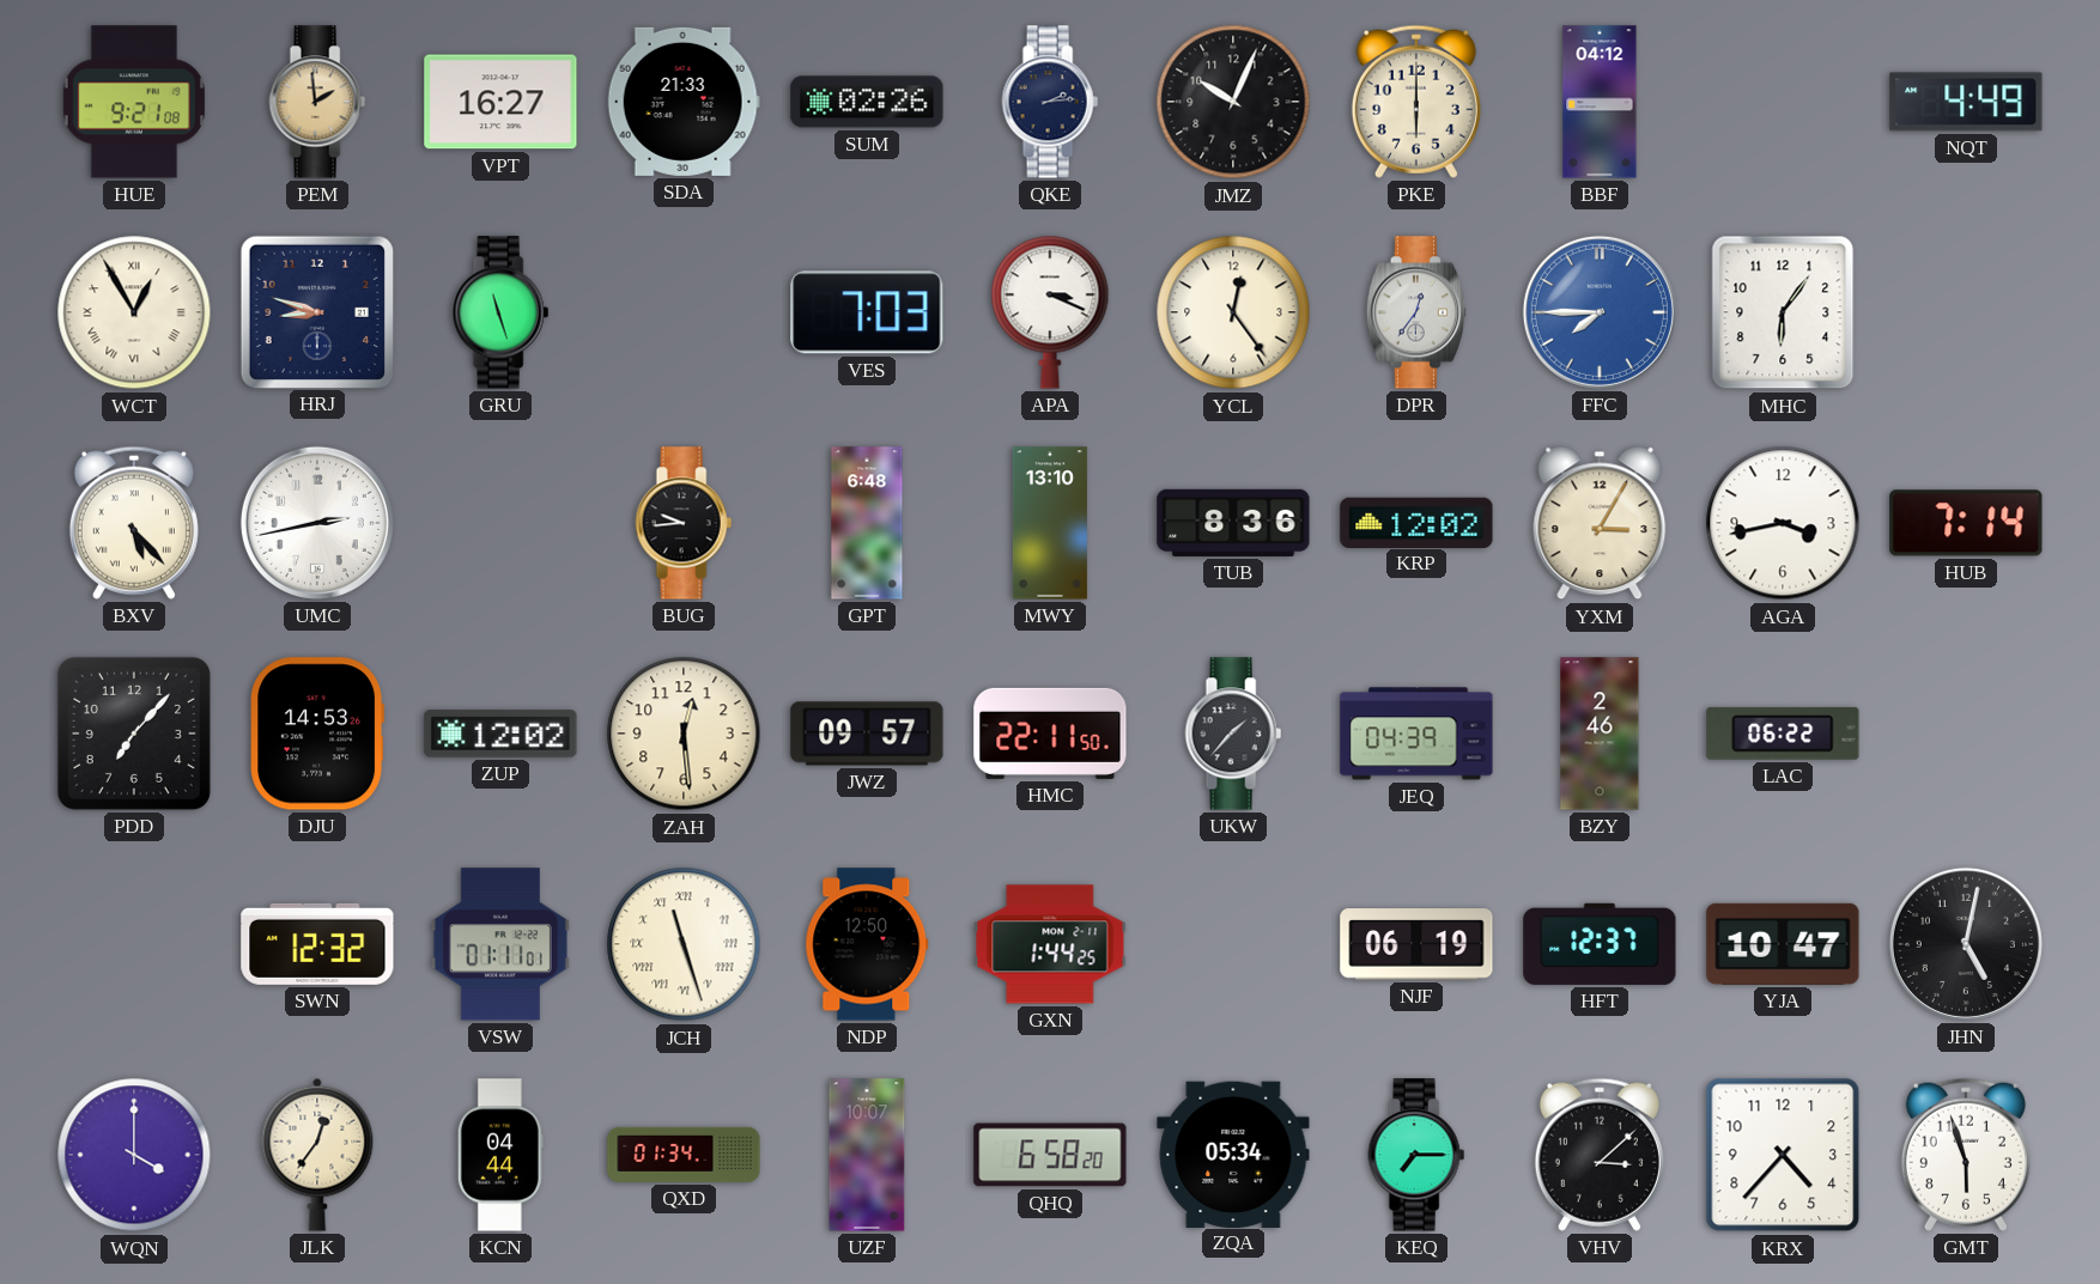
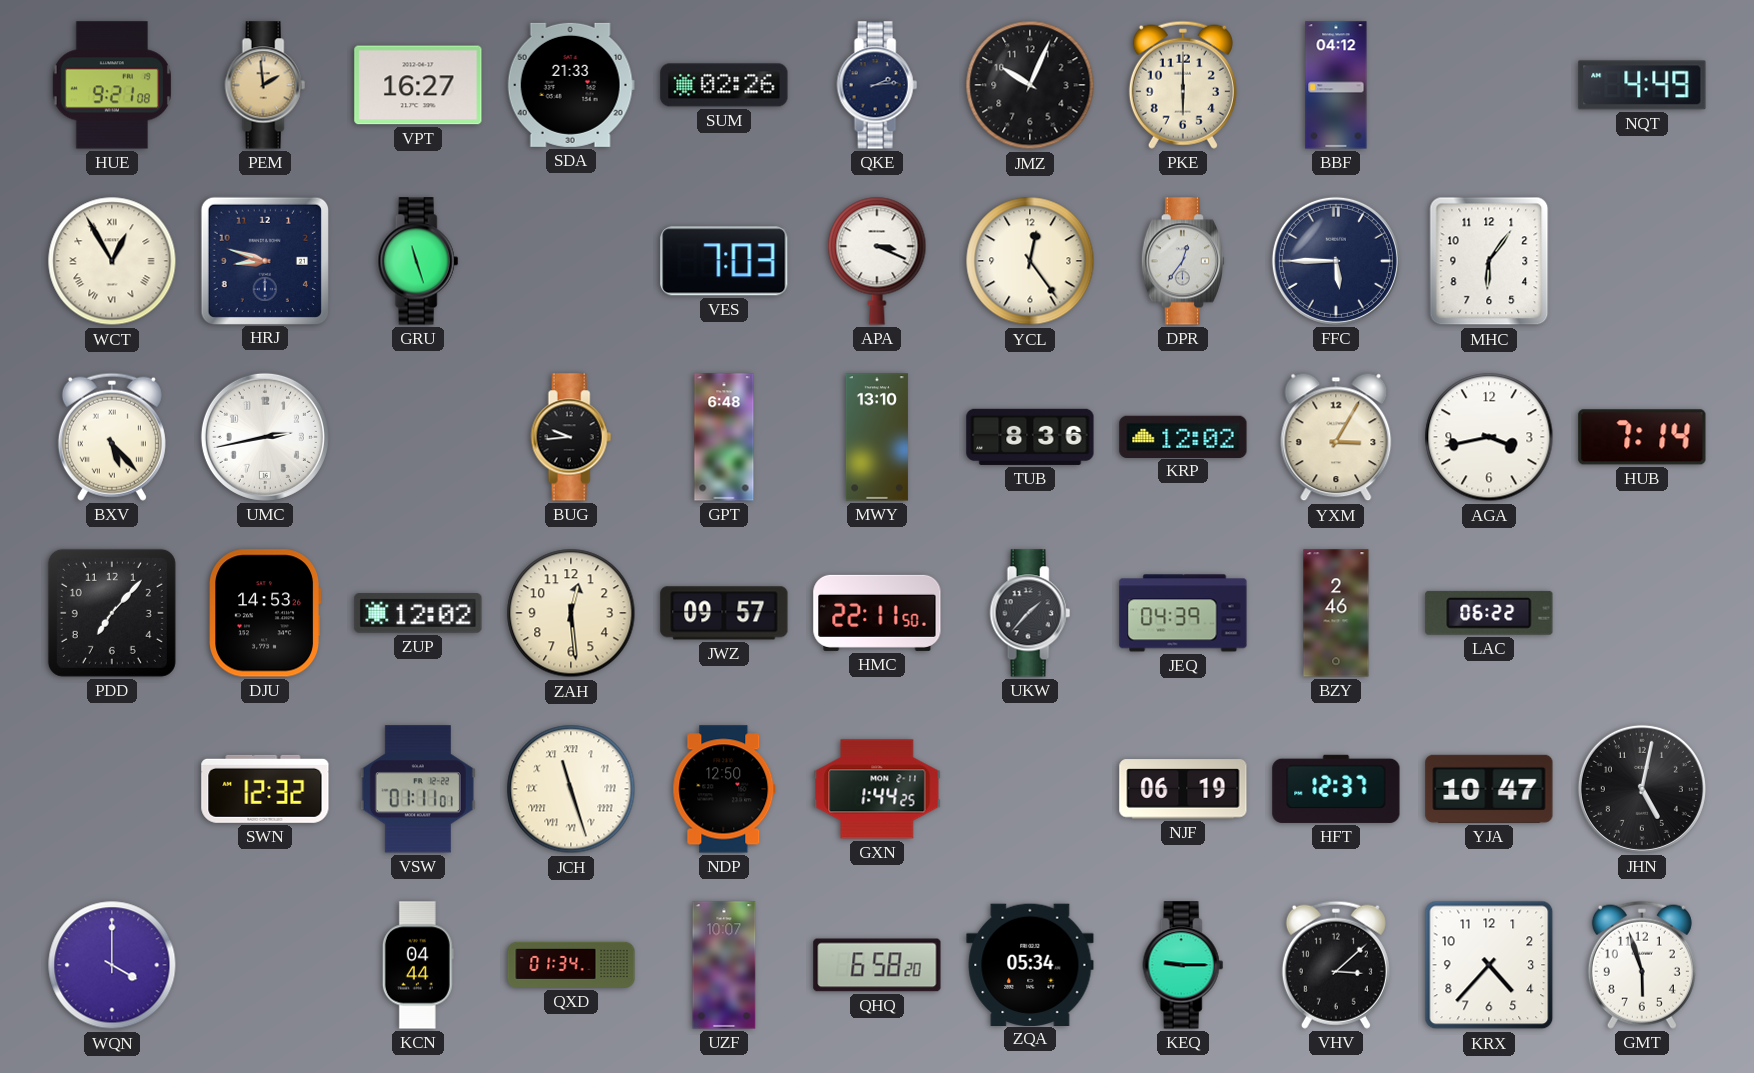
FFC: 7:45 -> 5:45 (1336, 261)
FFC dial: blue -> navy (1336, 261)
JLK: 12:36 -> none (317, 1155)
KEQ: 7:15 -> 9:15 (1183, 965)
